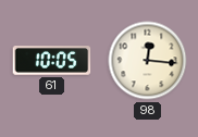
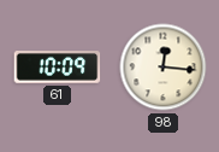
61: 10:05 -> 10:09 (58, 68)
